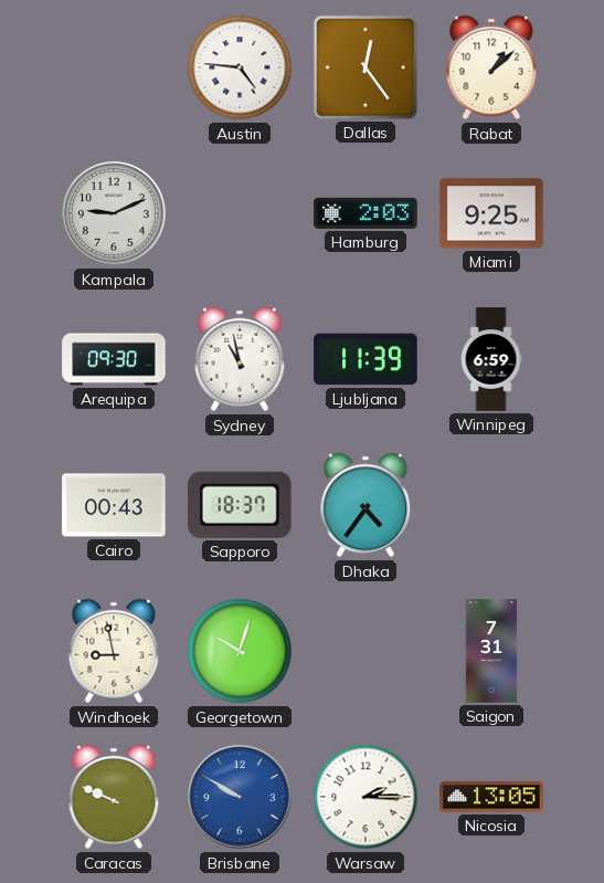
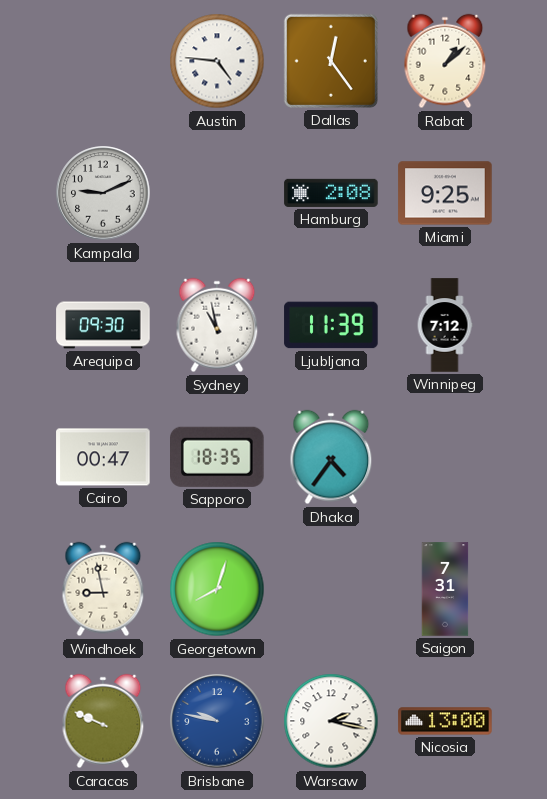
Hamburg: 2:03 -> 2:08 (331, 193)
Winnipeg: 6:59 -> 7:12 (445, 325)
Cairo: 00:43 -> 00:47 (103, 457)
Sapporo: 18:37 -> 18:35 (218, 457)
Georgetown: 10:03 -> 8:03 (217, 589)
Brisbane: 9:50 -> 9:47 (217, 721)
Warsaw: 2:15 -> 2:17 (331, 721)
Nicosia: 13:05 -> 13:00 (445, 721)
